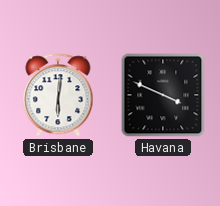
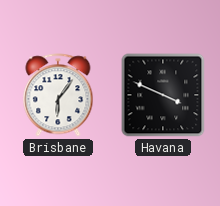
Brisbane: 6:01 -> 6:06 (58, 95)
